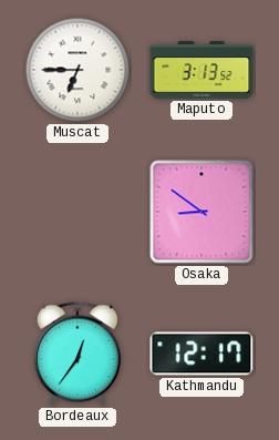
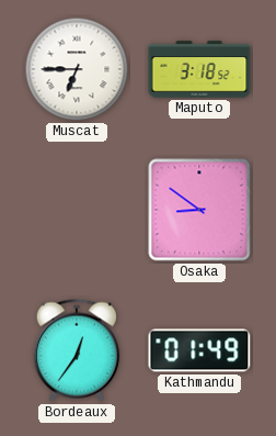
Maputo: 3:13 -> 3:18 (199, 69)
Kathmandu: 12:17 -> 01:49 (199, 350)
